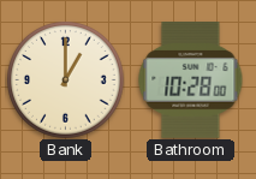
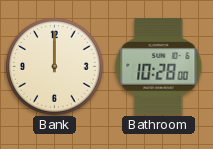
Bank: 1:00 -> 12:00 (55, 67)
